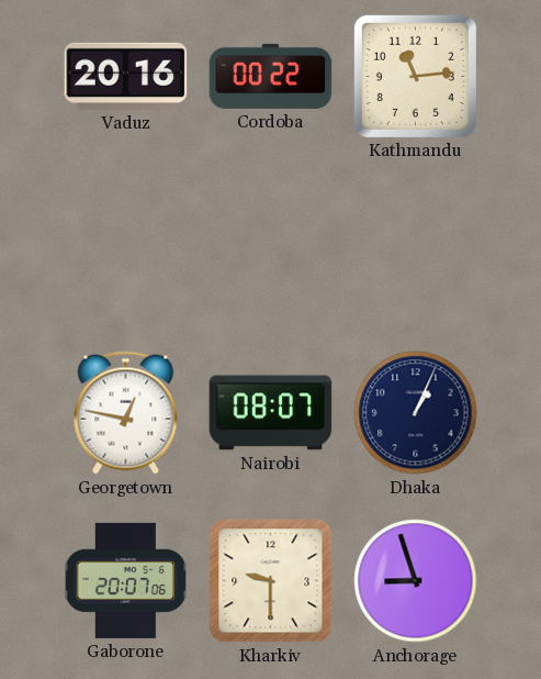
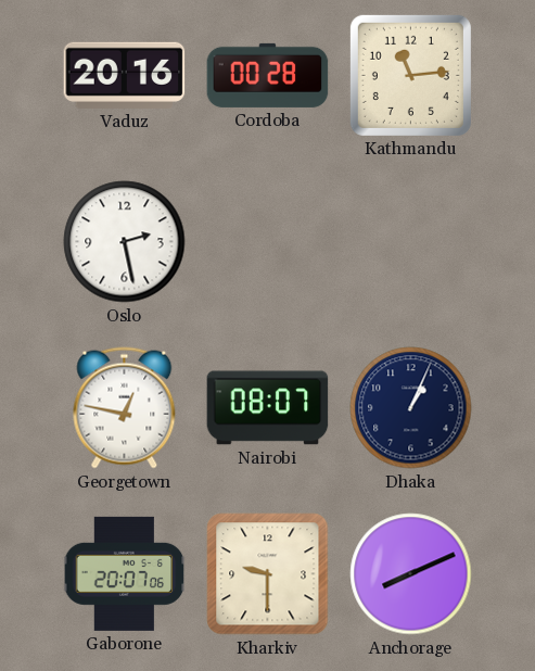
Cordoba: 00:22 -> 00:28 (268, 75)
Oslo: none -> 2:28 (125, 242)
Anchorage: 8:57 -> 8:11 (411, 574)
